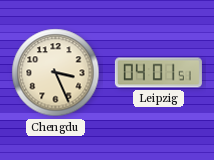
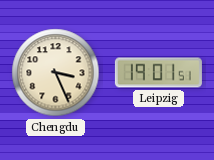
Leipzig: 04:01 -> 19:01 (158, 73)
